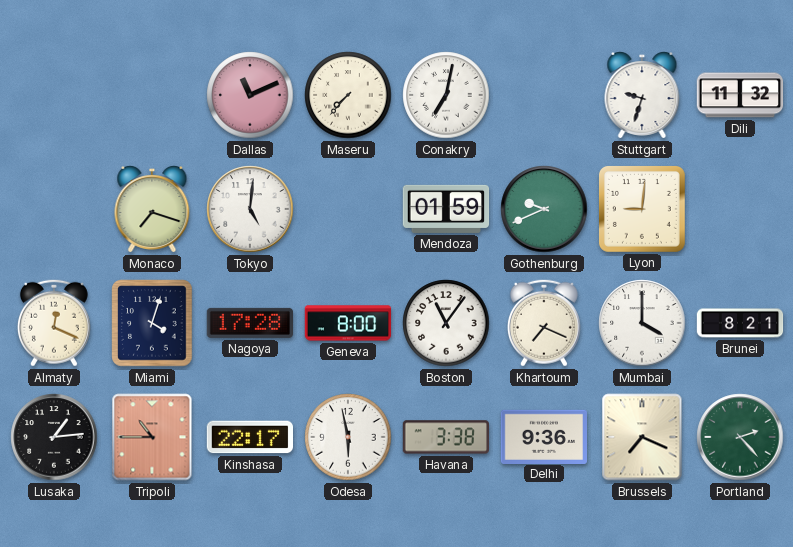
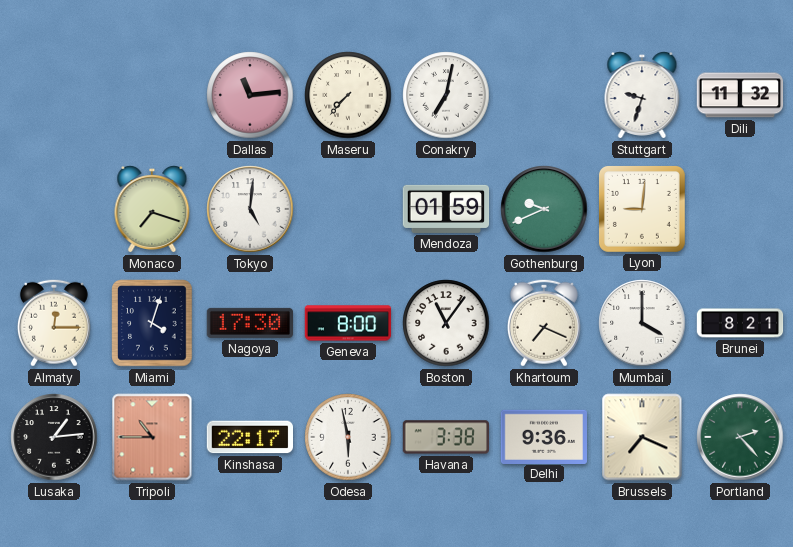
Dallas: 11:11 -> 11:14 (250, 95)
Almaty: 12:19 -> 12:15 (54, 323)
Nagoya: 17:28 -> 17:30 (249, 323)
